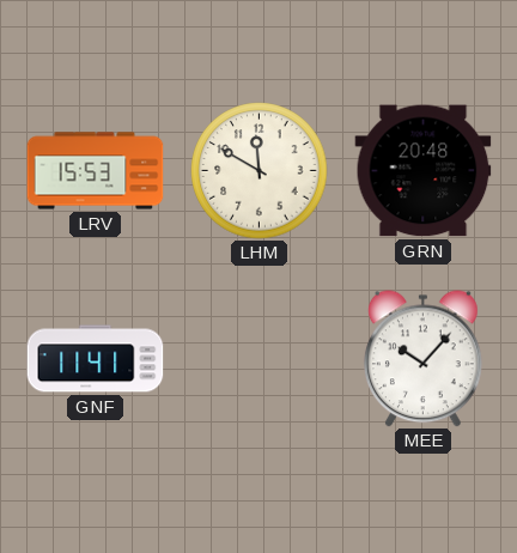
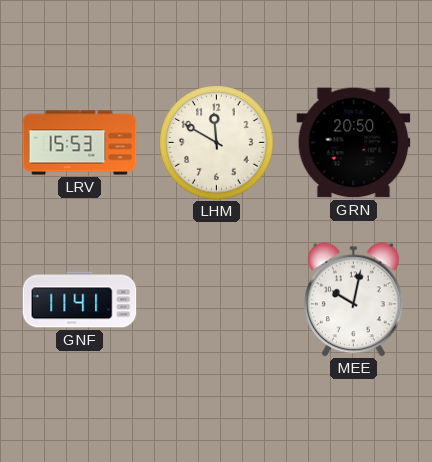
GRN: 20:48 -> 20:50 (354, 143)
MEE: 10:07 -> 10:02 (353, 300)
